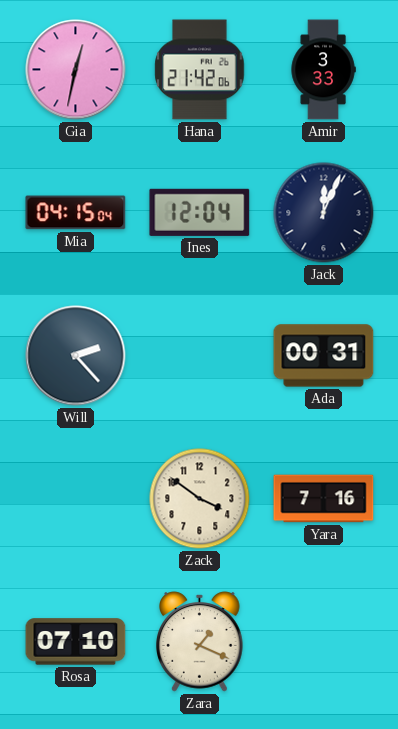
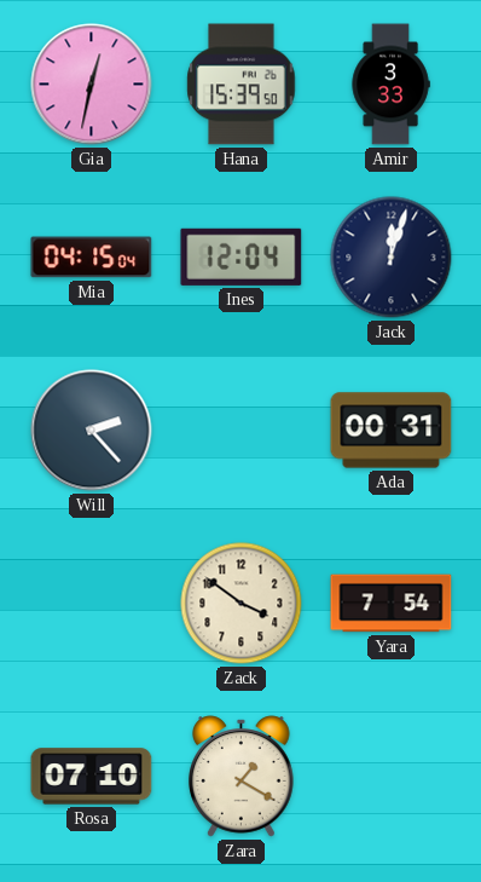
Hana: 21:42 -> 15:39 (242, 85)
Jack: 12:04 -> 12:03 (392, 258)
Yara: 7:16 -> 7:54 (392, 604)
Zara: 1:19 -> 1:20 (242, 777)
